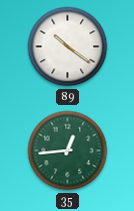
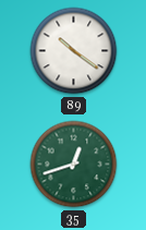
35: 12:44 -> 12:42 (74, 165)
